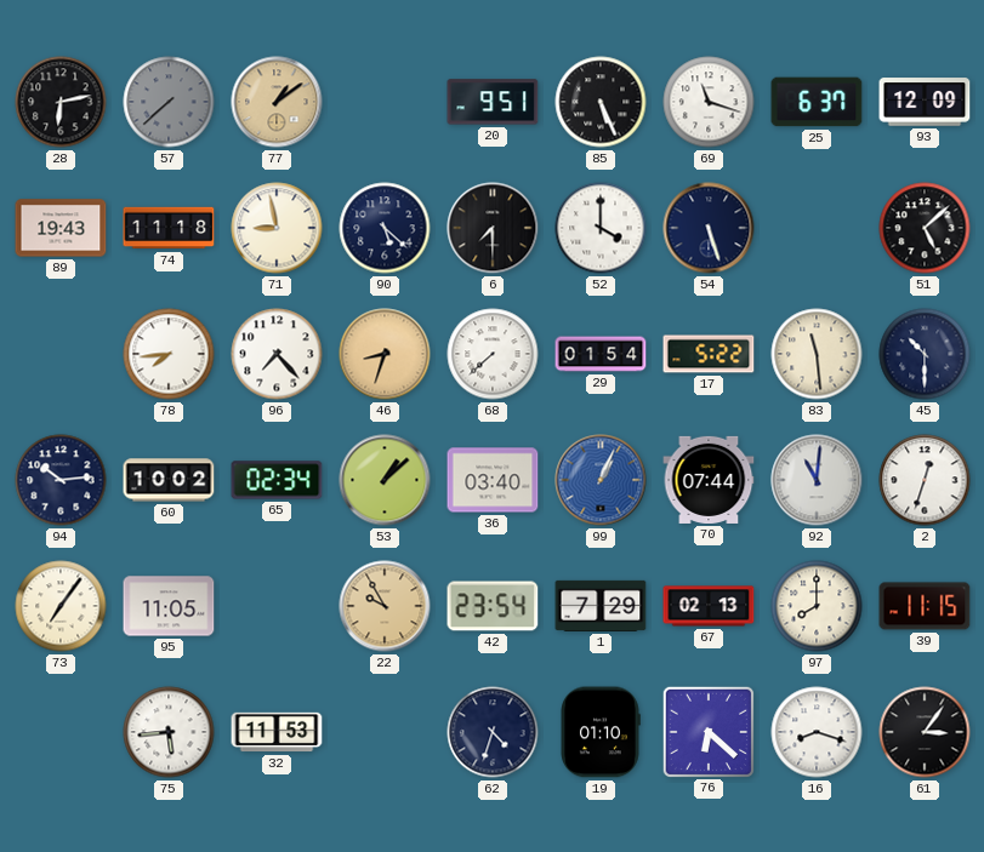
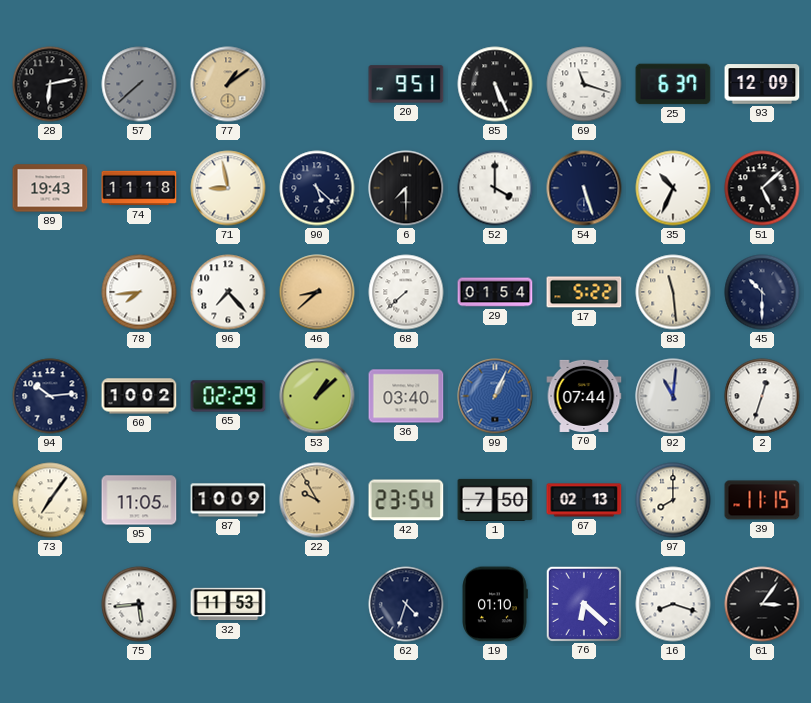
35: none -> 10:34 (673, 188)
46: 8:33 -> 8:38 (317, 292)
65: 02:34 -> 02:29 (228, 396)
87: none -> 10:09 (228, 500)
1: 7:29 -> 7:50 (495, 500)
